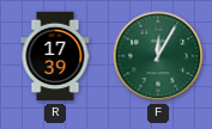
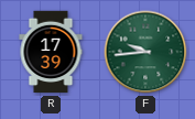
F: 12:05 -> 9:44 (145, 52)
